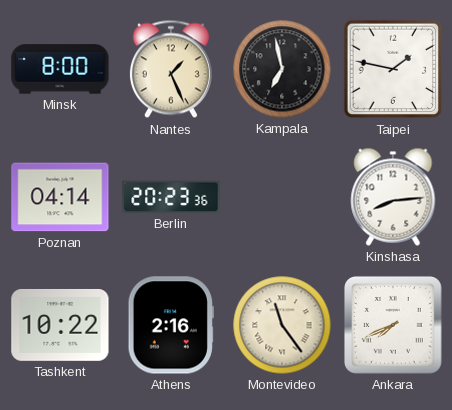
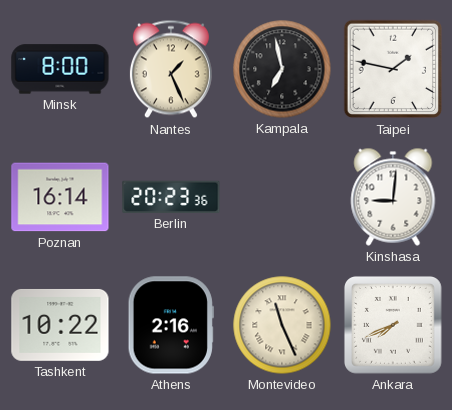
Poznan: 04:14 -> 16:14 (60, 197)
Kinshasa: 8:14 -> 9:01 (393, 197)
Montevideo: 11:24 -> 11:26 (282, 325)
